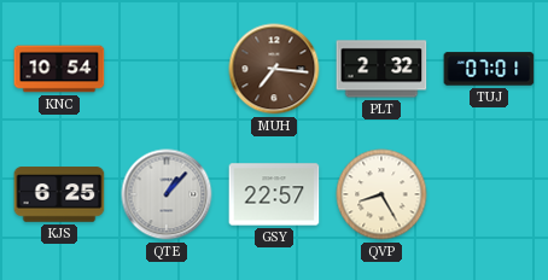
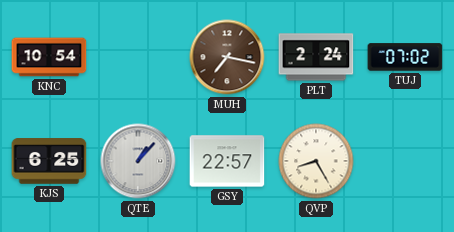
MUH: 7:16 -> 7:17 (227, 57)
PLT: 2:32 -> 2:24 (316, 57)
TUJ: 07:01 -> 07:02 (405, 57)
